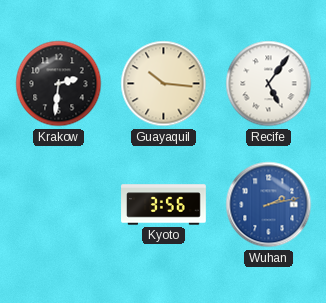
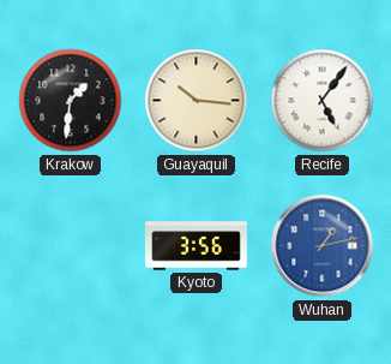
Krakow: 2:31 -> 1:31 (71, 101)
Wuhan: 2:13 -> 1:13 (323, 246)
